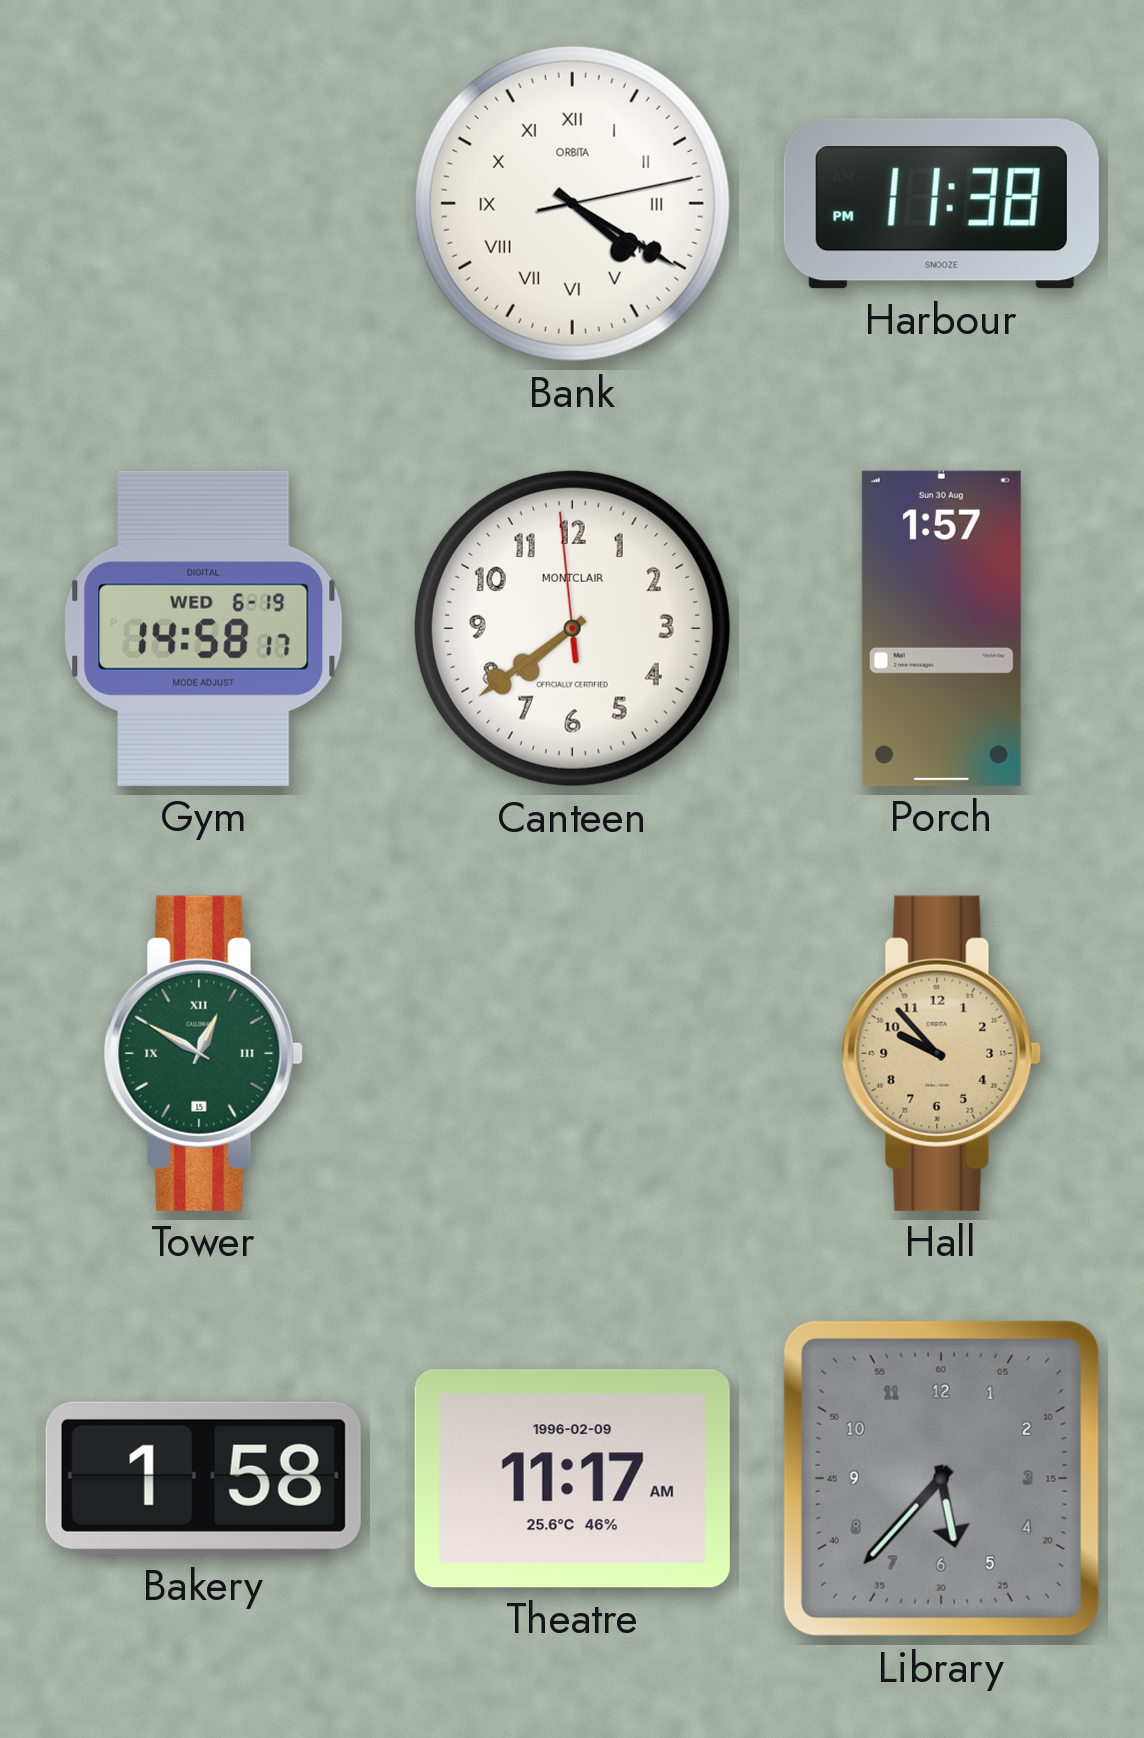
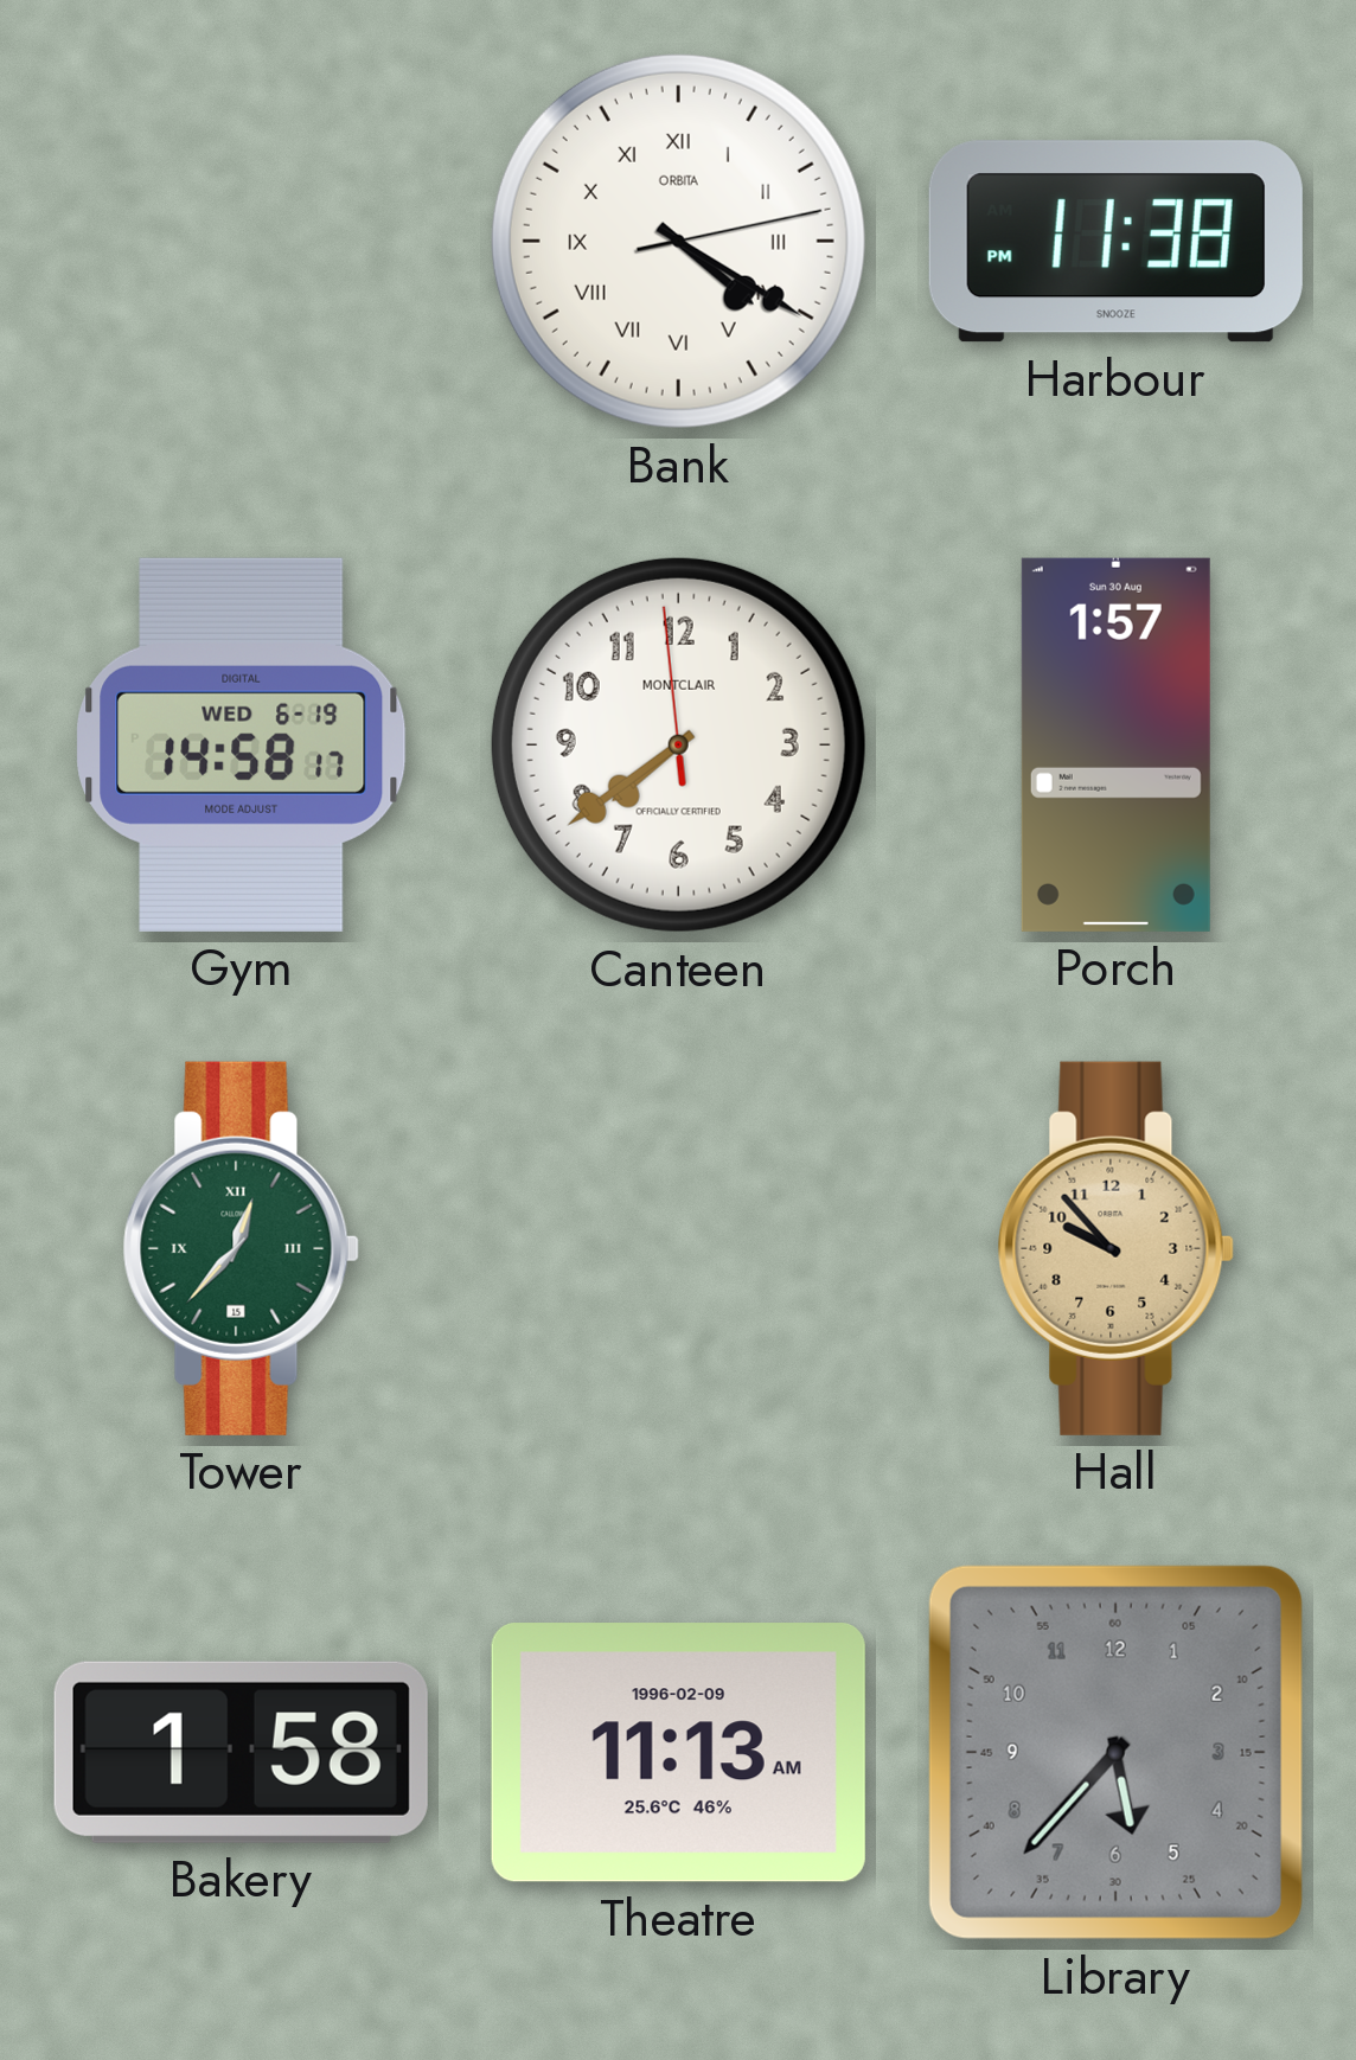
Tower: 12:50 -> 12:37 (241, 1248)
Theatre: 11:17 -> 11:13 (678, 1753)
